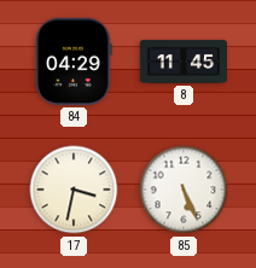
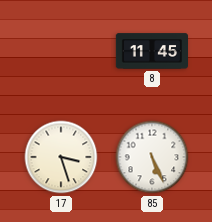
84: 04:29 -> none (74, 62)
17: 3:32 -> 3:27 (61, 157)
